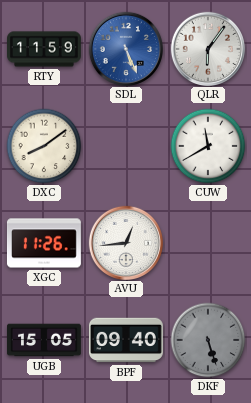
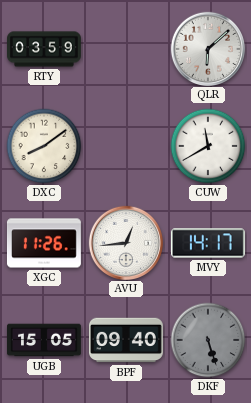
RTY: 11:59 -> 03:59 (45, 49)
SDL: 5:26 -> none (125, 48)
QLR: 6:06 -> 6:08 (207, 48)
MVY: none -> 14:17 (208, 243)
